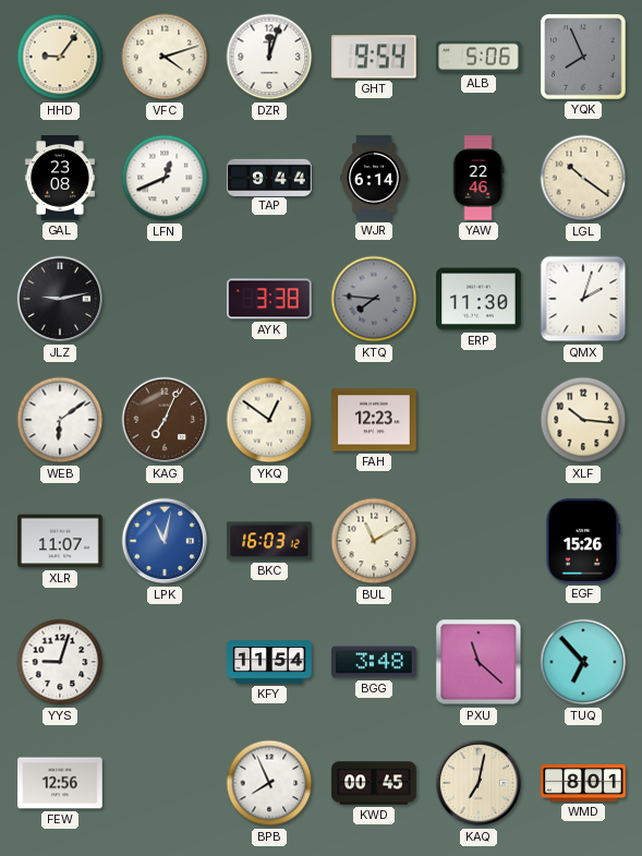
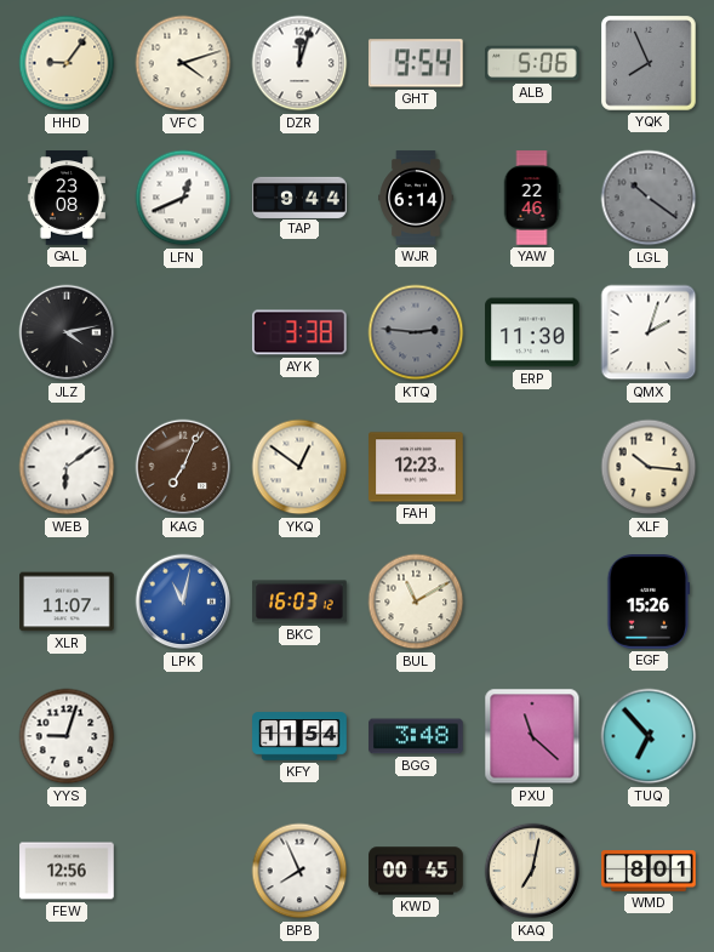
LGL dial: cream -> grey (649, 198)
JLZ: 9:13 -> 4:13 (67, 332)
KTQ: 7:46 -> 2:46 (416, 332)
